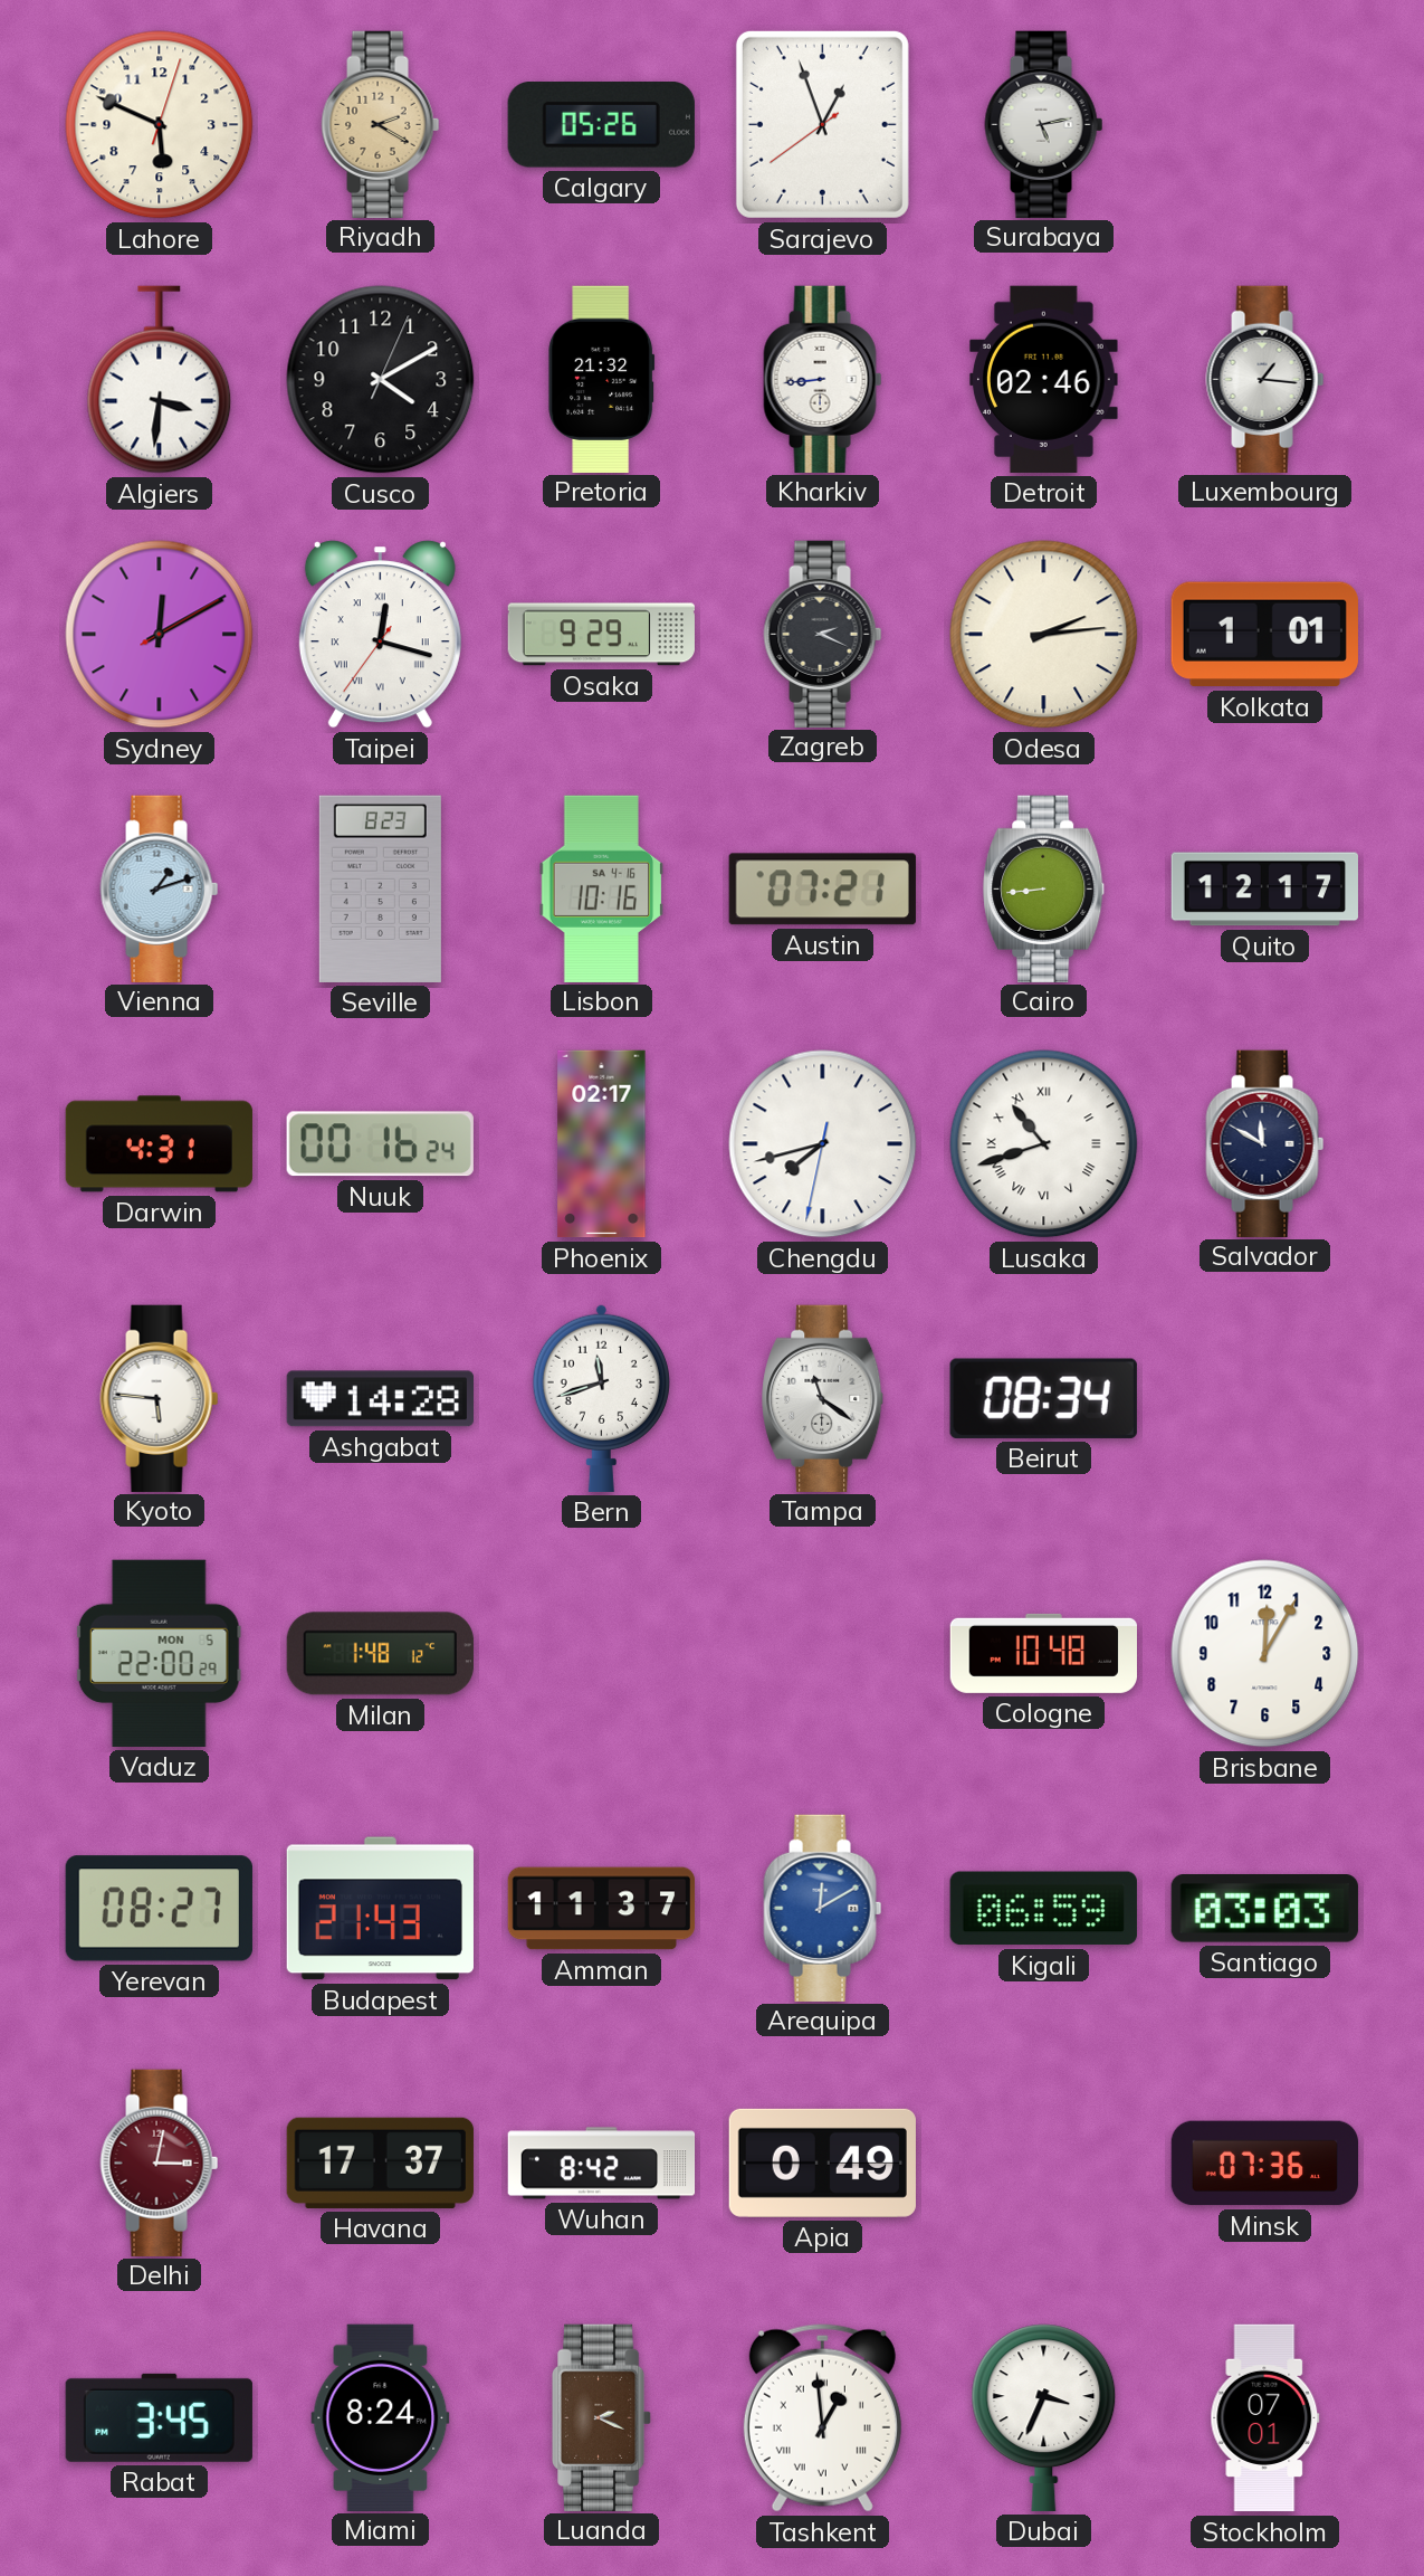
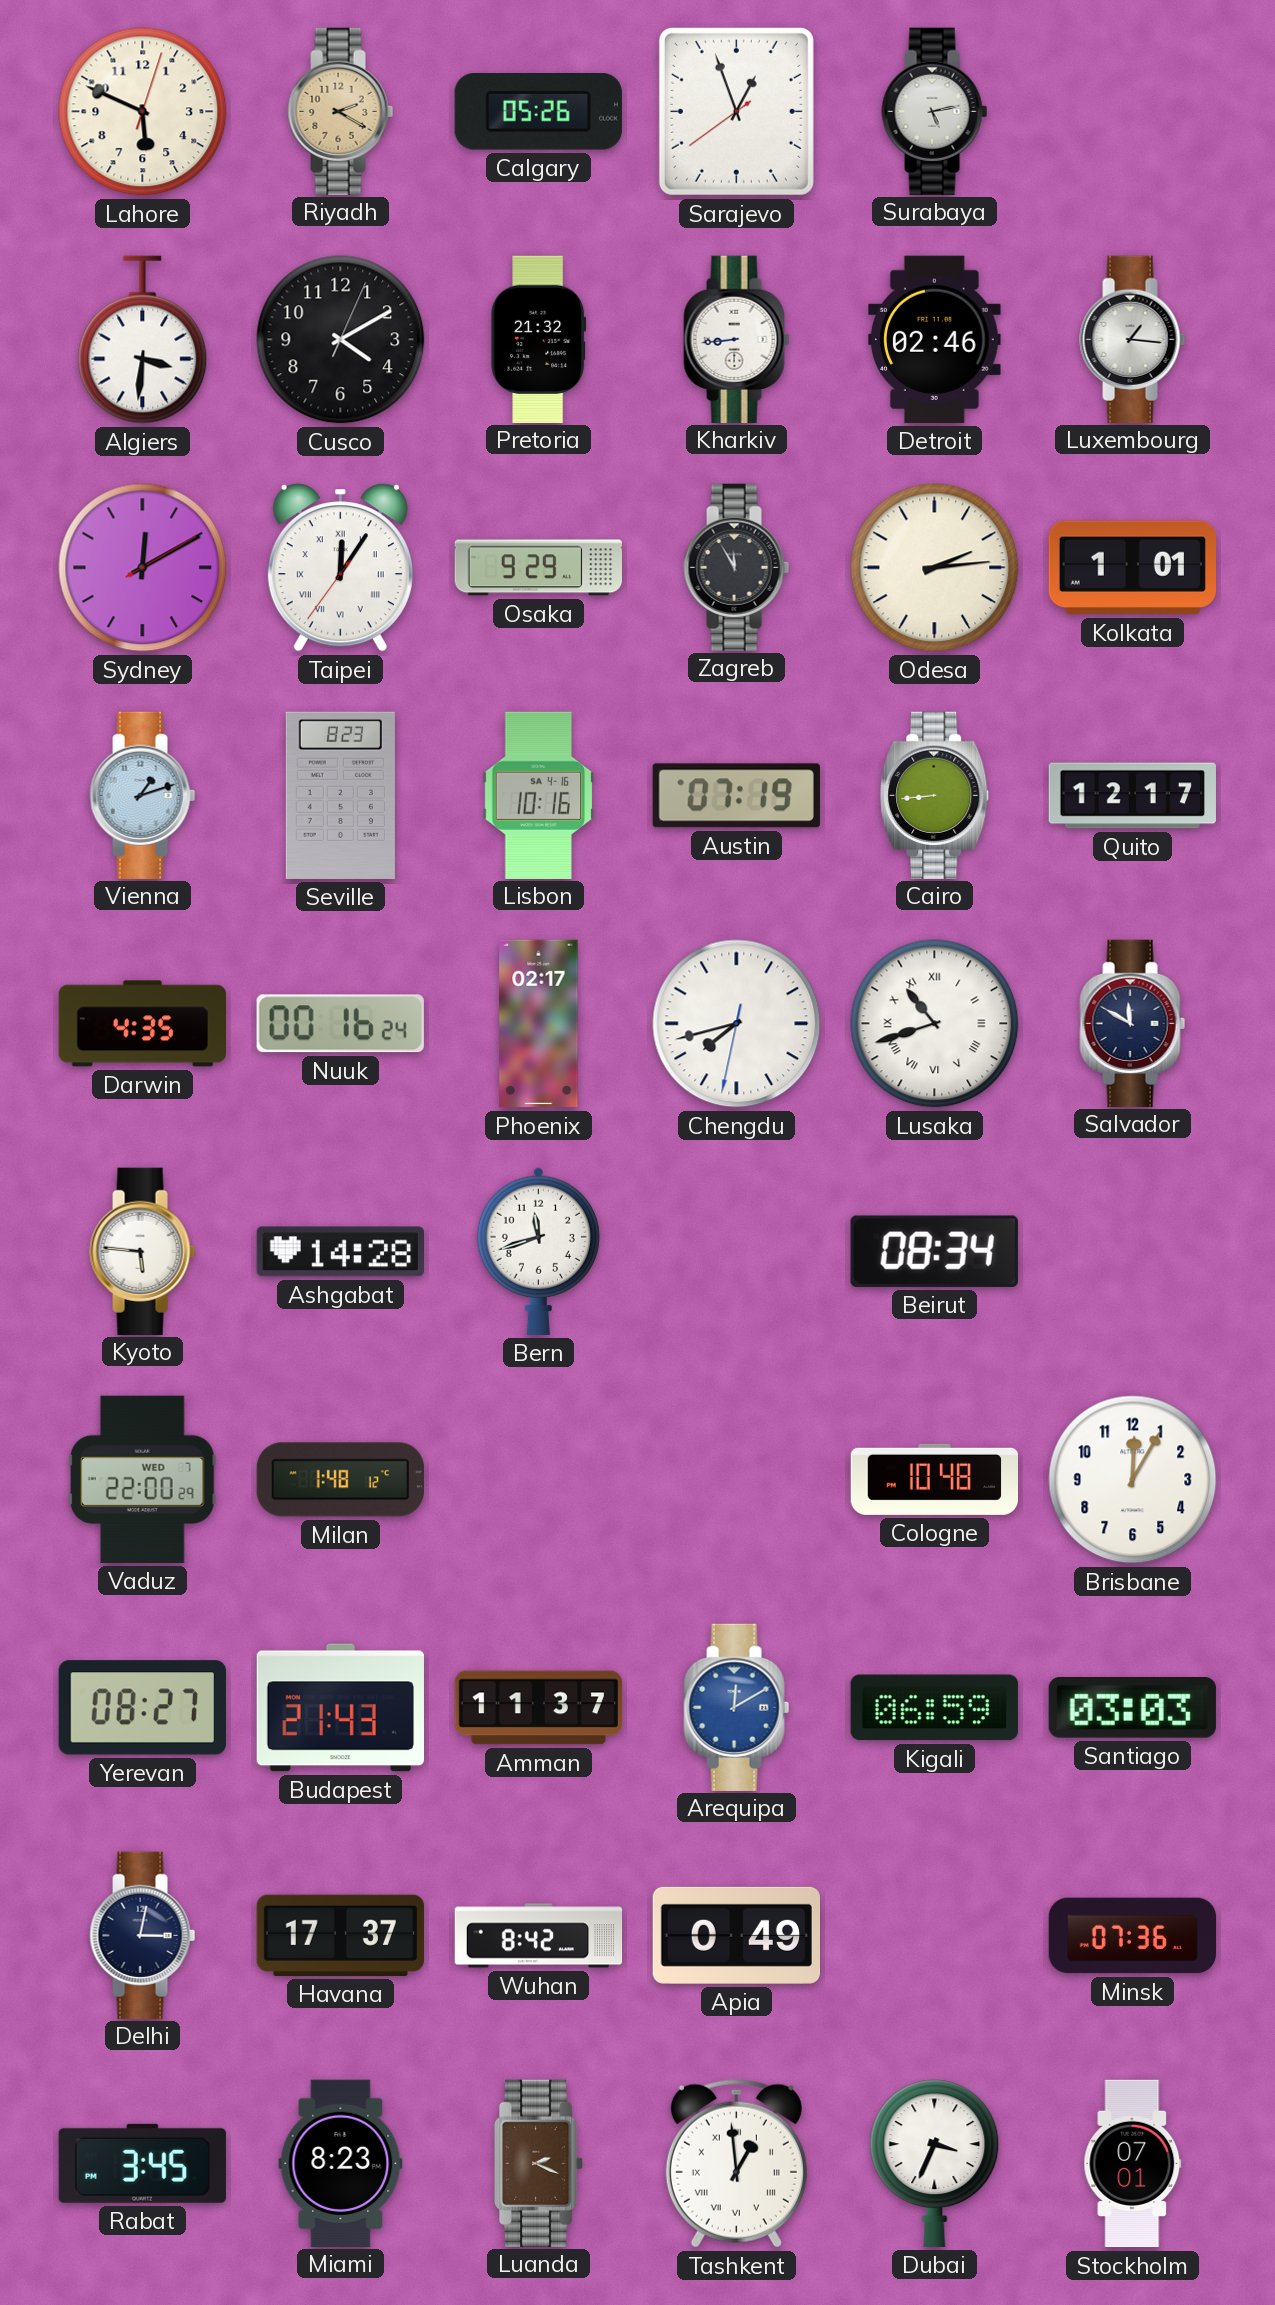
Taipei: 12:17 -> 12:05 (340, 568)
Zagreb: 2:19 -> 11:55 (737, 567)
Austin: 07:21 -> 07:19 (736, 796)
Darwin: 4:31 -> 4:35 (142, 1024)
Tampa: 11:21 -> none (823, 1398)
Vaduz date: MON 5 -> WED 7 (142, 1479)
Delhi dial: burgundy -> navy (143, 1935)
Miami: 8:24 -> 8:23 (341, 2163)
